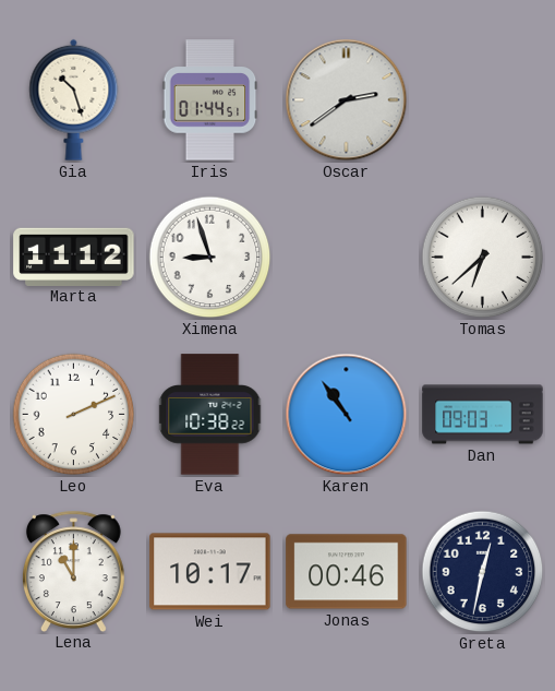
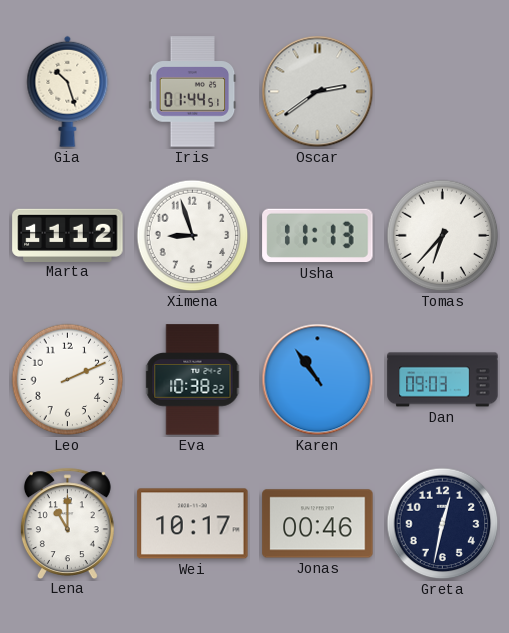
Usha: none -> 11:13 (318, 236)
Tomas: 6:38 -> 6:37 (443, 236)
